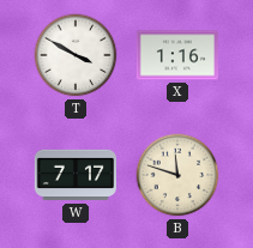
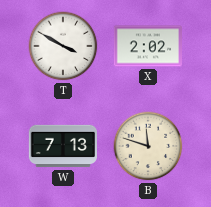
X: 1:16 -> 2:02 (147, 46)
W: 7:17 -> 7:13 (63, 146)
